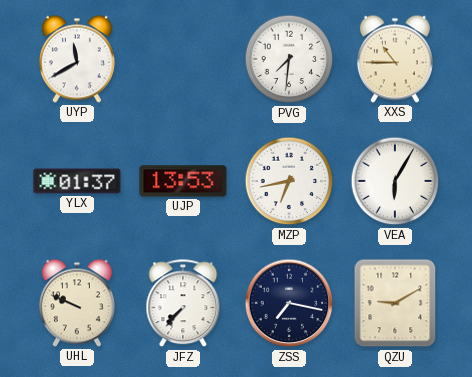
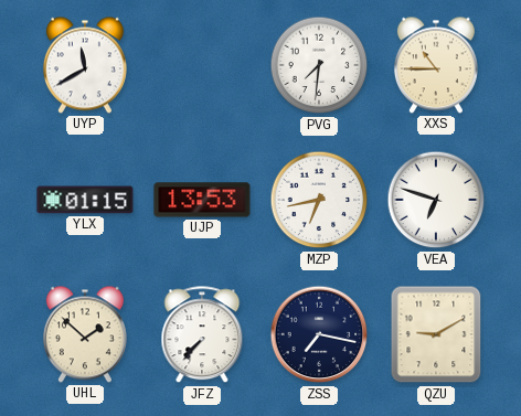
YLX: 01:37 -> 01:15 (85, 200)
VEA: 6:05 -> 6:48 (436, 200)
UHL: 9:49 -> 1:52 (85, 334)
